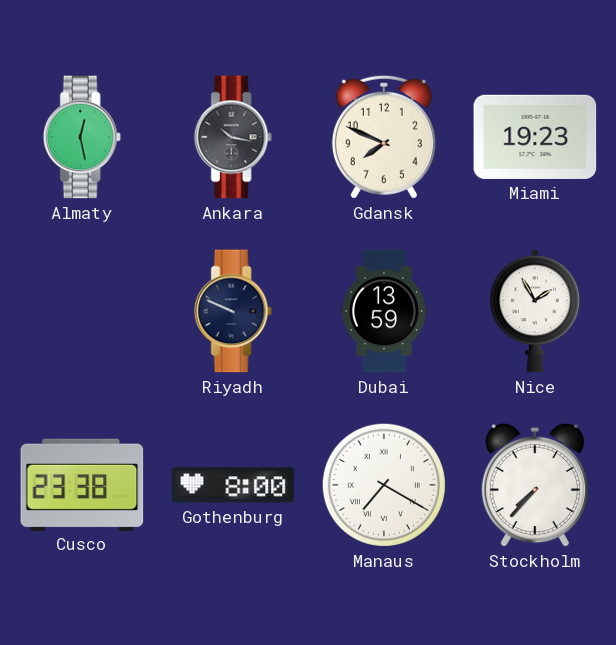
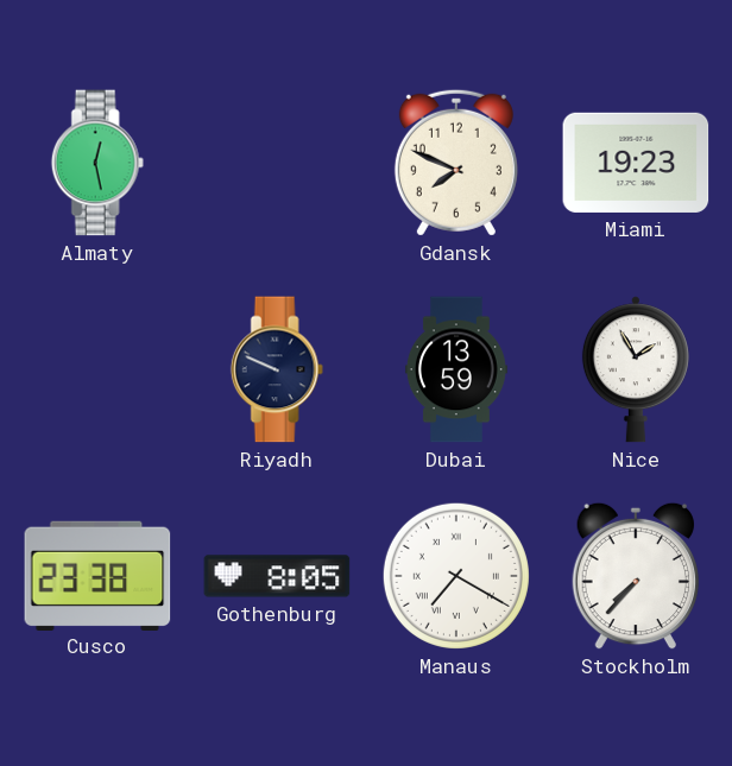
Ankara: 10:17 -> none (233, 137)
Gothenburg: 8:00 -> 8:05 (277, 576)
